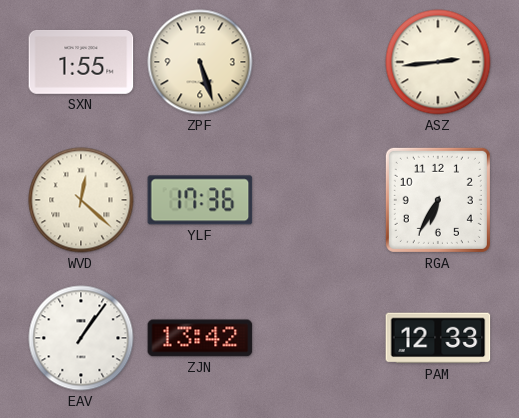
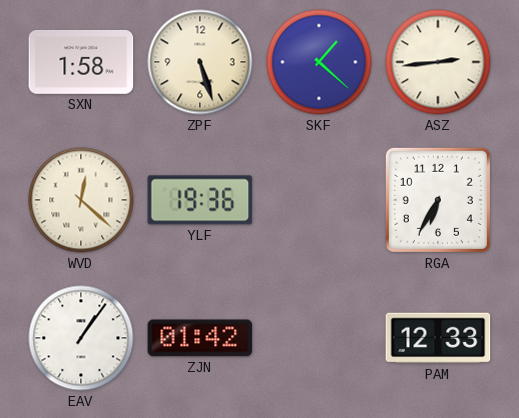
SXN: 1:55 -> 1:58 (81, 62)
SKF: none -> 1:22 (319, 62)
YLF: 17:36 -> 19:36 (200, 200)
ZJN: 13:42 -> 01:42 (200, 338)
